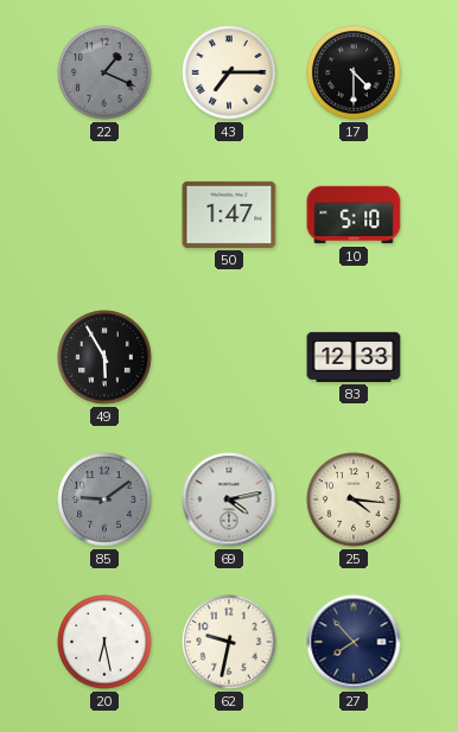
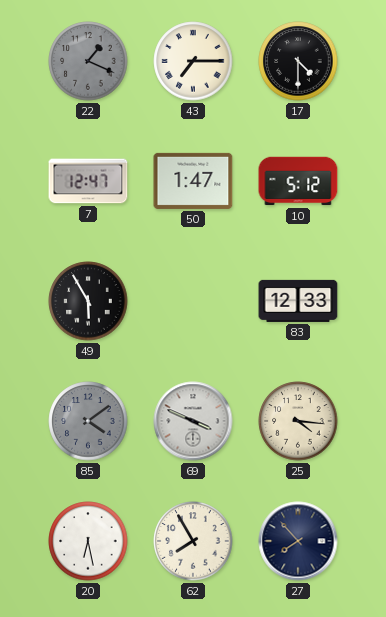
7: none -> 12:47 (88, 181)
10: 5:10 -> 5:12 (298, 181)
85: 9:09 -> 4:09 (88, 421)
69: 4:13 -> 3:49 (193, 421)
62: 9:32 -> 7:55 (193, 541)
